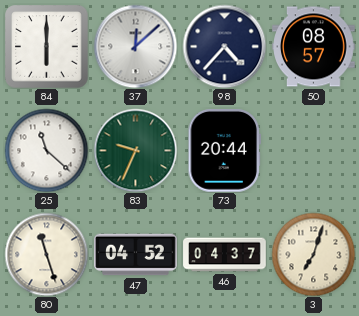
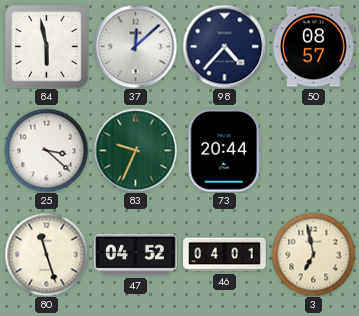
84: 6:00 -> 5:58 (46, 46)
25: 11:22 -> 3:22 (46, 150)
46: 04:37 -> 04:01 (225, 255)
3: 7:03 -> 6:58 (313, 254)
